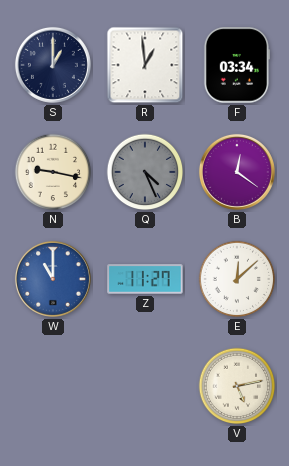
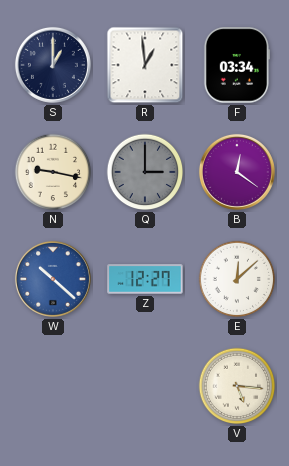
Q: 4:26 -> 3:00 (145, 172)
W: 11:00 -> 10:22 (53, 279)
Z: 11:27 -> 12:27 (145, 279)
V: 5:13 -> 5:16 (237, 386)
